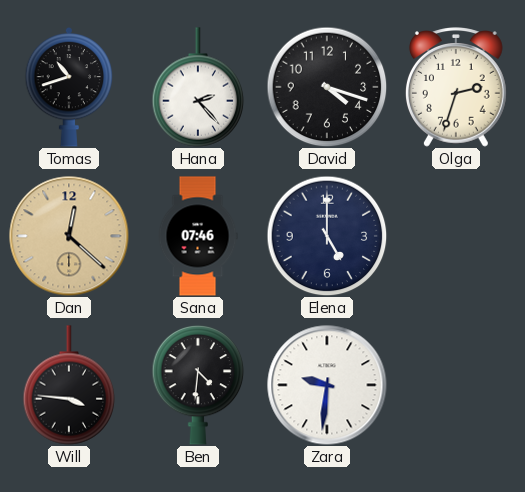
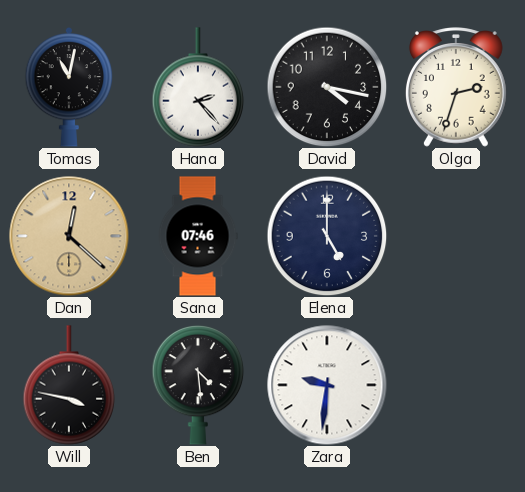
Tomas: 10:42 -> 11:02 (69, 87)
David: 4:18 -> 4:17 (327, 87)
Will: 3:46 -> 3:47 (69, 385)
Ben: 4:31 -> 4:29 (198, 385)
